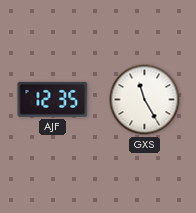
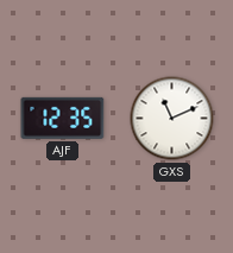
GXS: 11:25 -> 11:11 (172, 119)
